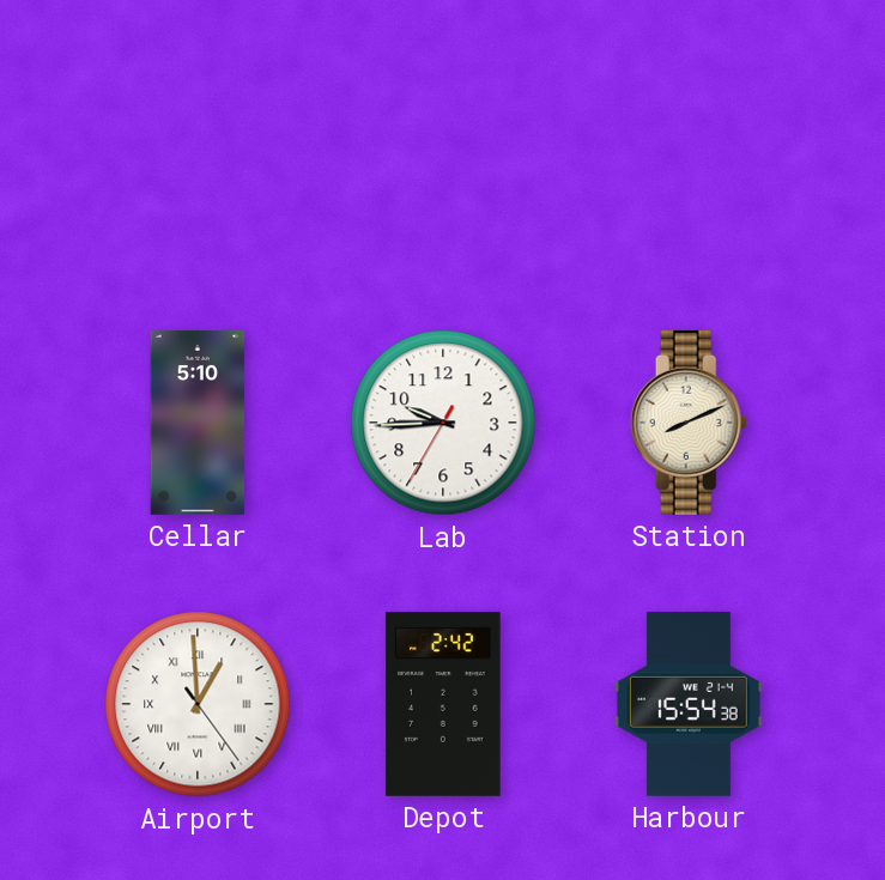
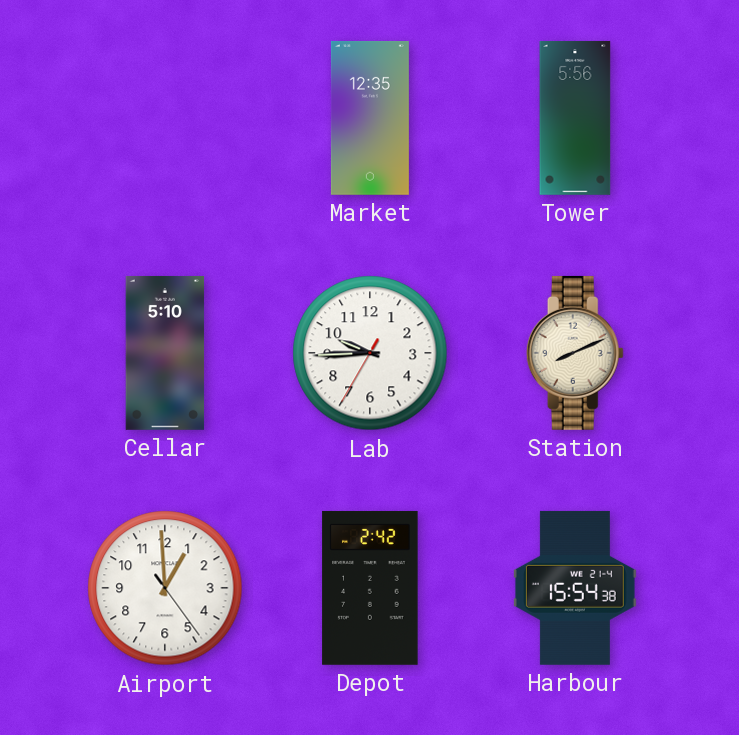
Market: none -> 12:35 (370, 118)
Tower: none -> 5:56 (575, 118)
Airport numerals: Roman -> Arabic (165, 588)
